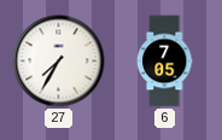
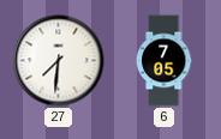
27: 7:35 -> 7:31 (59, 61)
